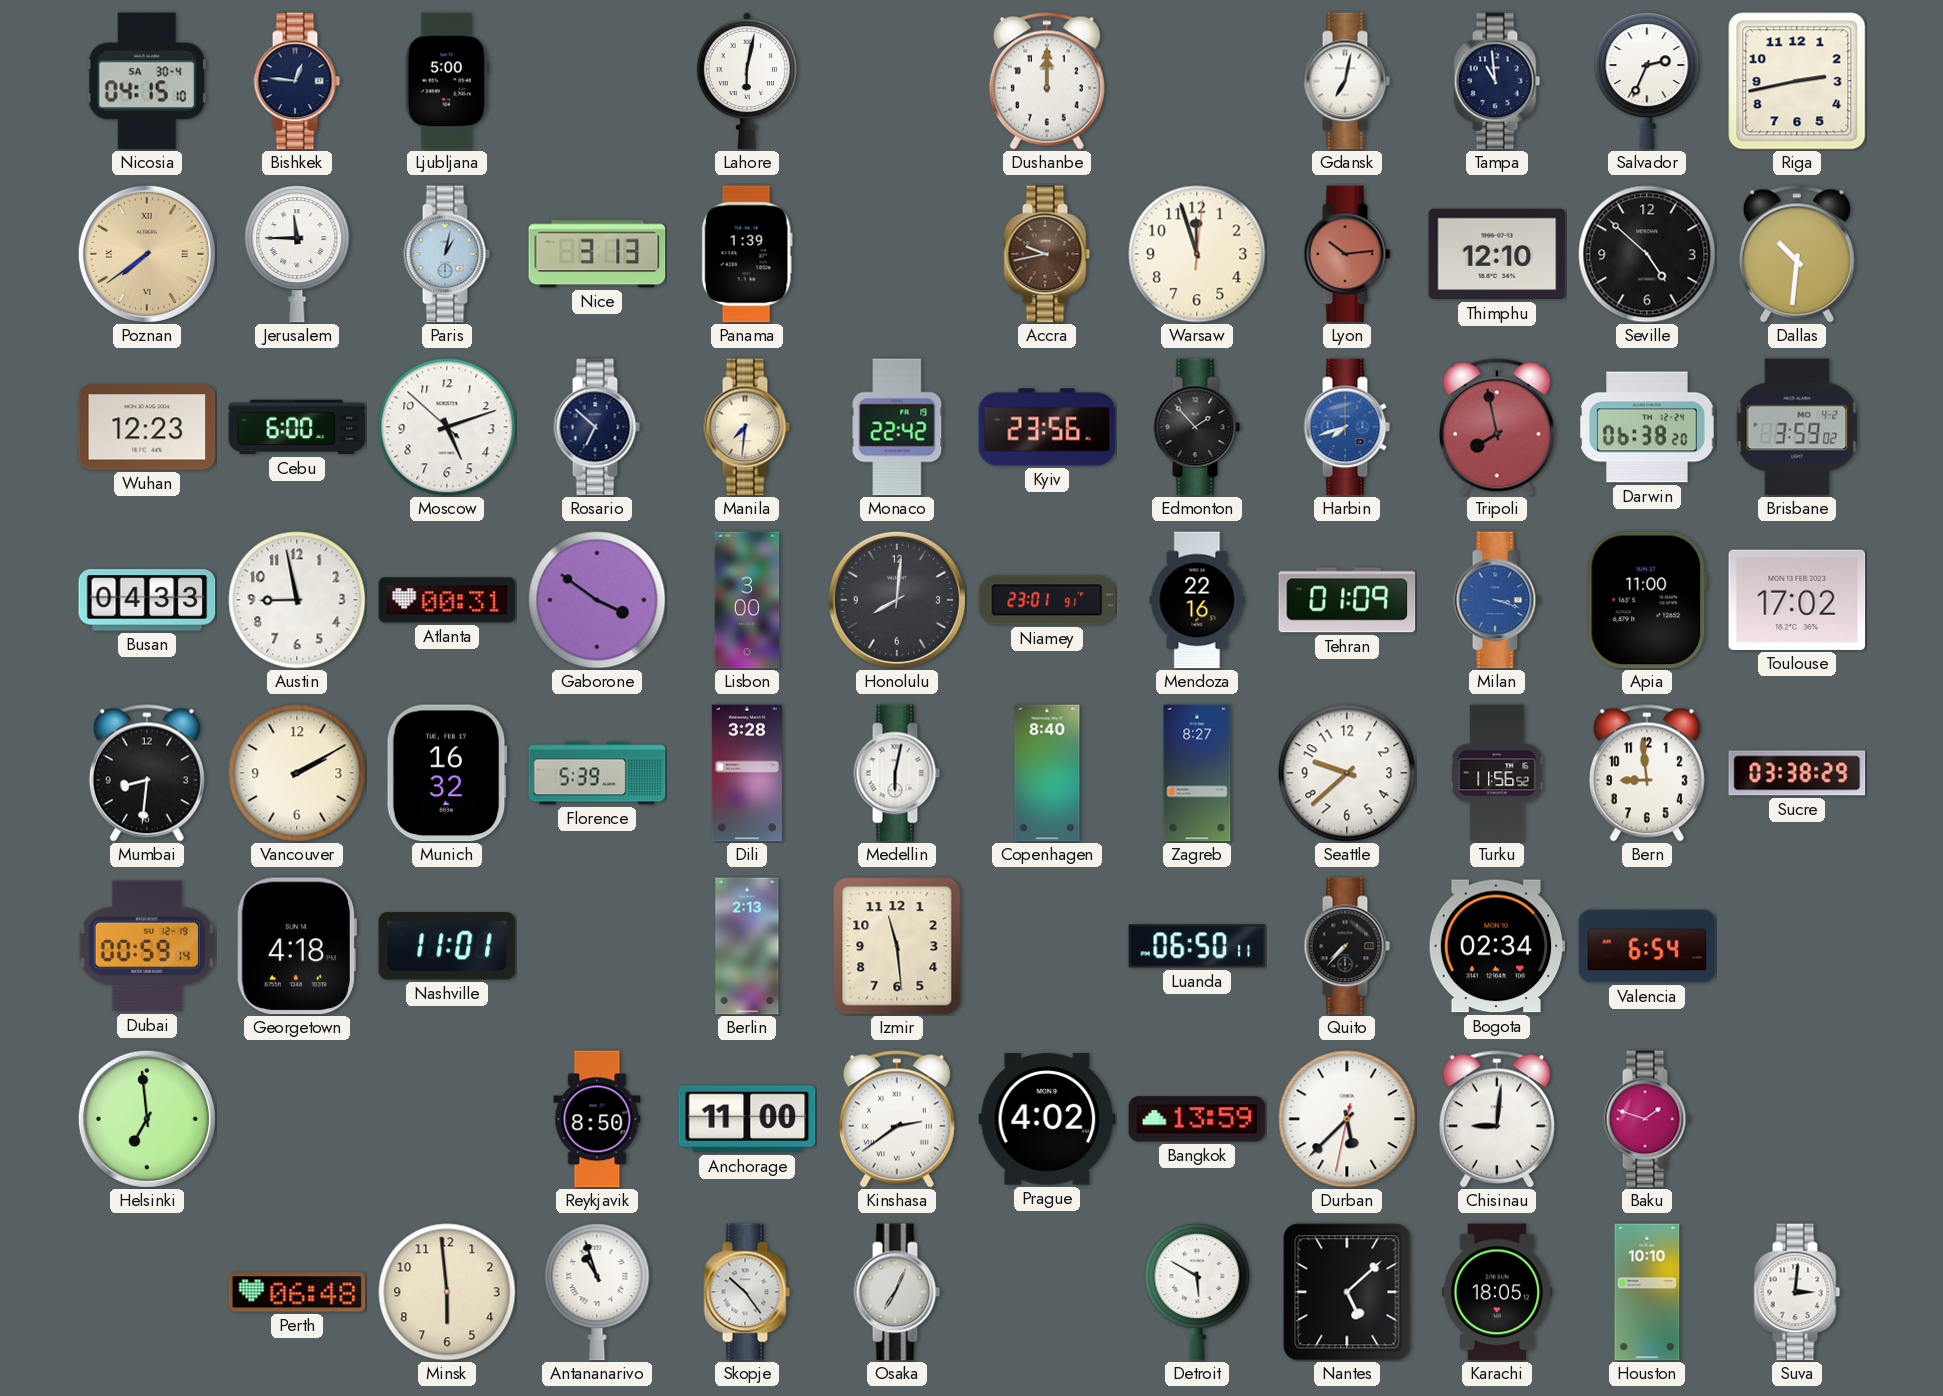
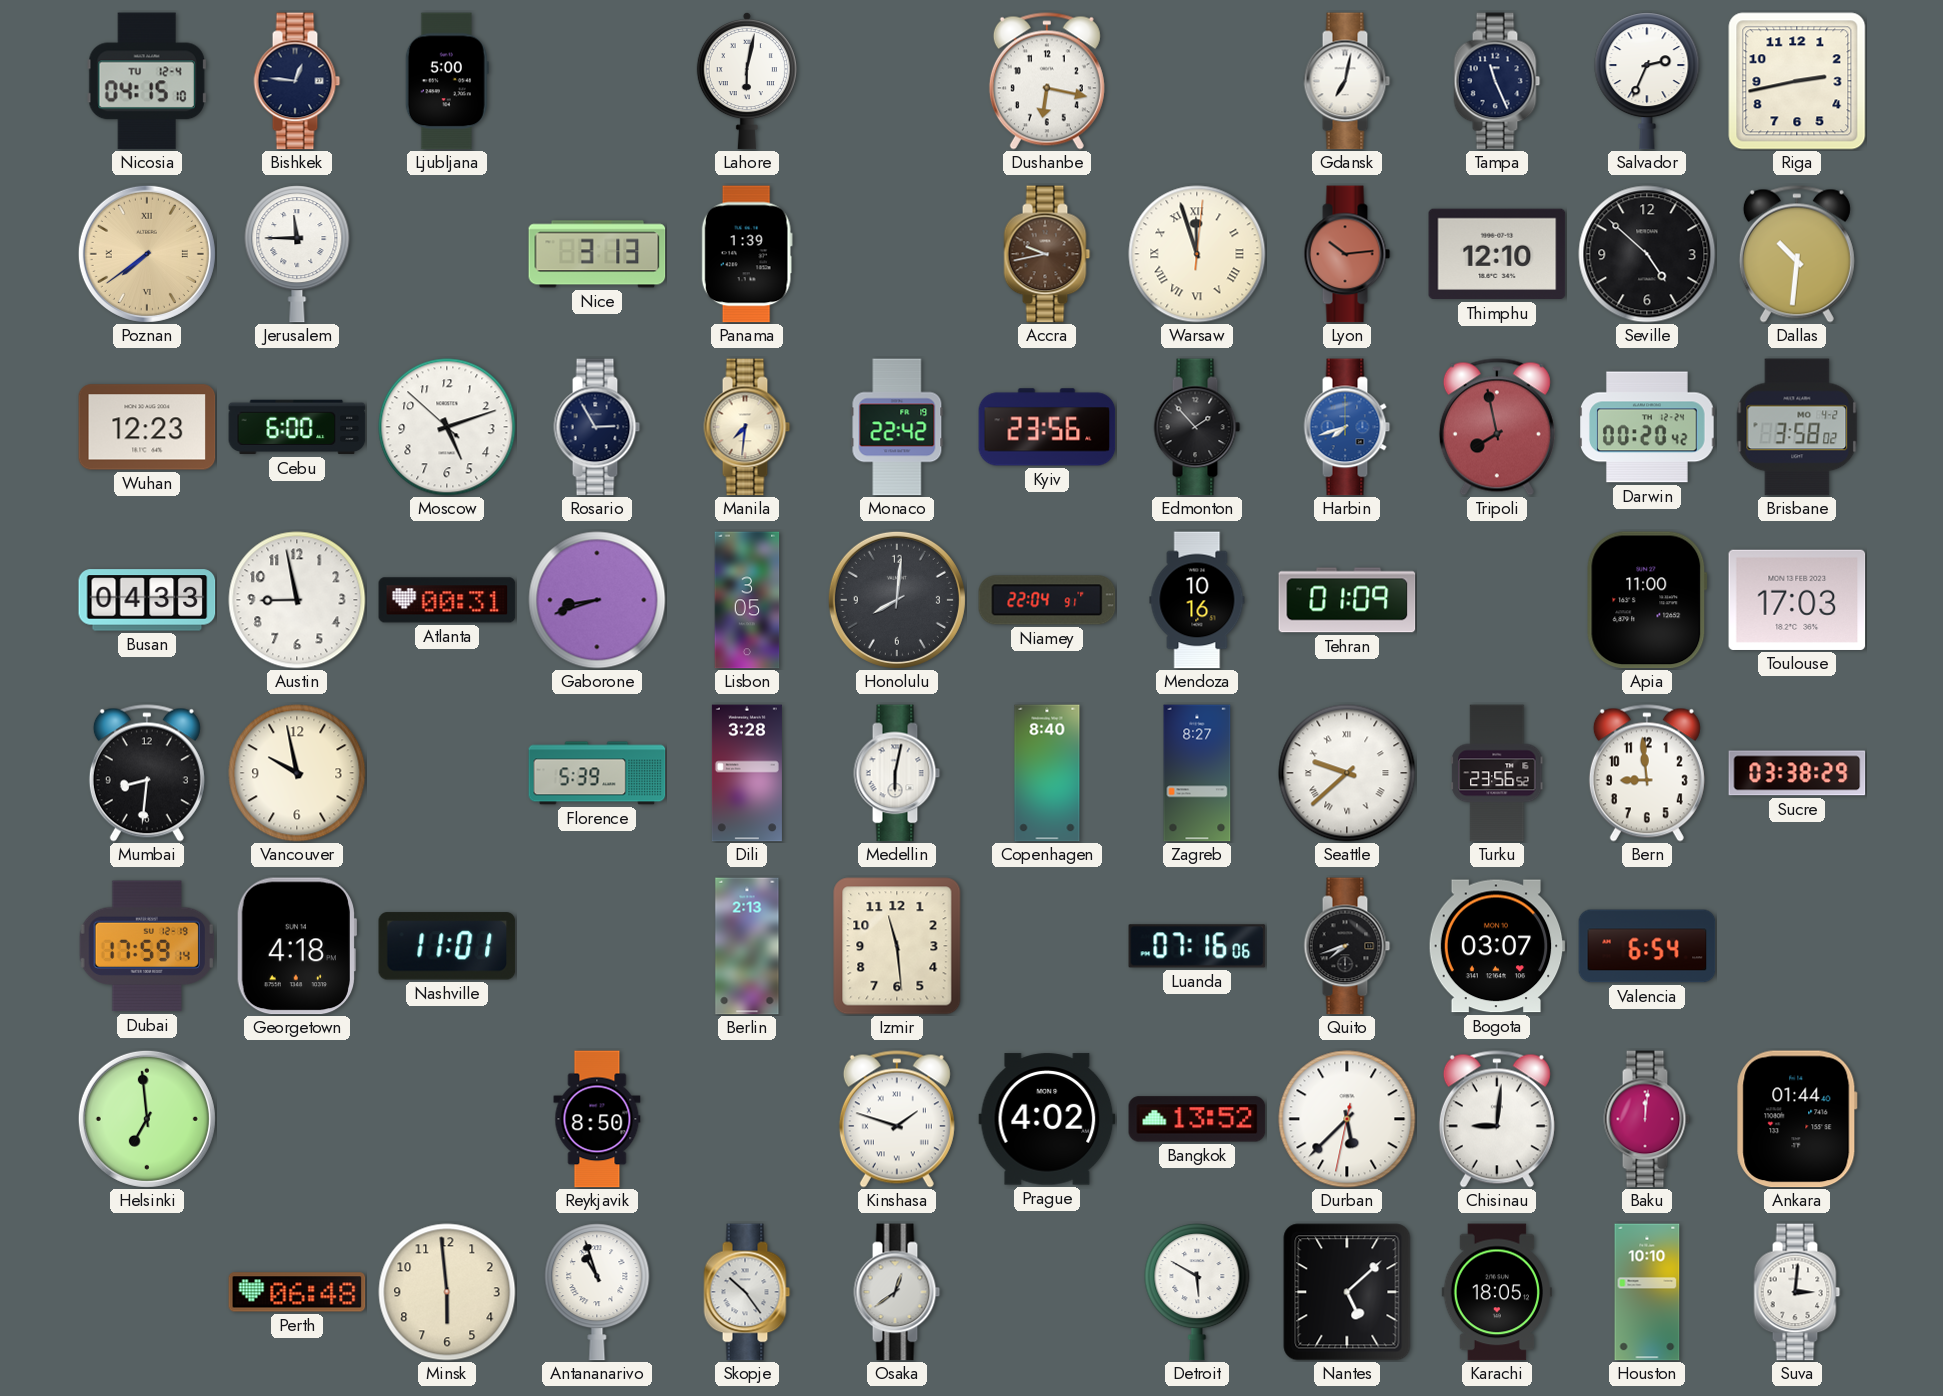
Nicosia date: SA 30-4 -> TU 12-4 (147, 81)
Dushanbe: 12:00 -> 6:17 (1047, 81)
Tampa: 10:59 -> 11:26 (1497, 81)
Paris: 1:02 -> none (447, 254)
Warsaw numerals: Arabic -> Roman (1197, 254)
Rosario: 6:52 -> 2:55 (597, 427)
Darwin: 06:38 -> 00:20 (1647, 427)
Brisbane: 3:59 -> 3:58 (1797, 427)
Gaborone: 3:51 -> 8:42 (597, 600)
Lisbon: 3:00 -> 3:05 (747, 600)
Niamey: 23:01 -> 22:04 (1047, 600)
Mendoza: 22:16 -> 10:16 (1197, 600)
Milan: 3:18 -> none (1497, 600)
Toulouse: 17:02 -> 17:03 (1797, 600)
Vancouver: 2:10 -> 9:58 (297, 773)
Munich: 16:32 -> none (447, 773)
Seattle numerals: Arabic -> Roman (1347, 773)
Turku: 11:56 -> 23:56 (1497, 773)
Dubai: 00:59 -> 17:59 (147, 946)
Luanda: 06:50 -> 07:16 (1197, 946)
Quito: 7:37 -> 7:42 (1347, 946)
Bogota: 02:34 -> 03:07 (1497, 946)
Anchorage: 11:00 -> none (747, 1119)
Kinshasa: 2:39 -> 1:48 (897, 1119)
Bangkok: 13:59 -> 13:52 (1197, 1119)
Baku: 1:48 -> 12:01 (1647, 1119)
Ankara: none -> 01:44 (1797, 1119)
Osaka: 7:04 -> 12:39 (897, 1292)
